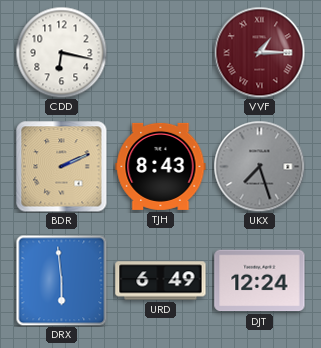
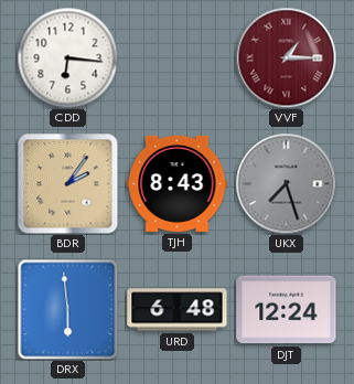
CDD: 6:17 -> 6:16 (67, 57)
BDR: 2:11 -> 2:06 (67, 183)
URD: 6:49 -> 6:48 (178, 310)
